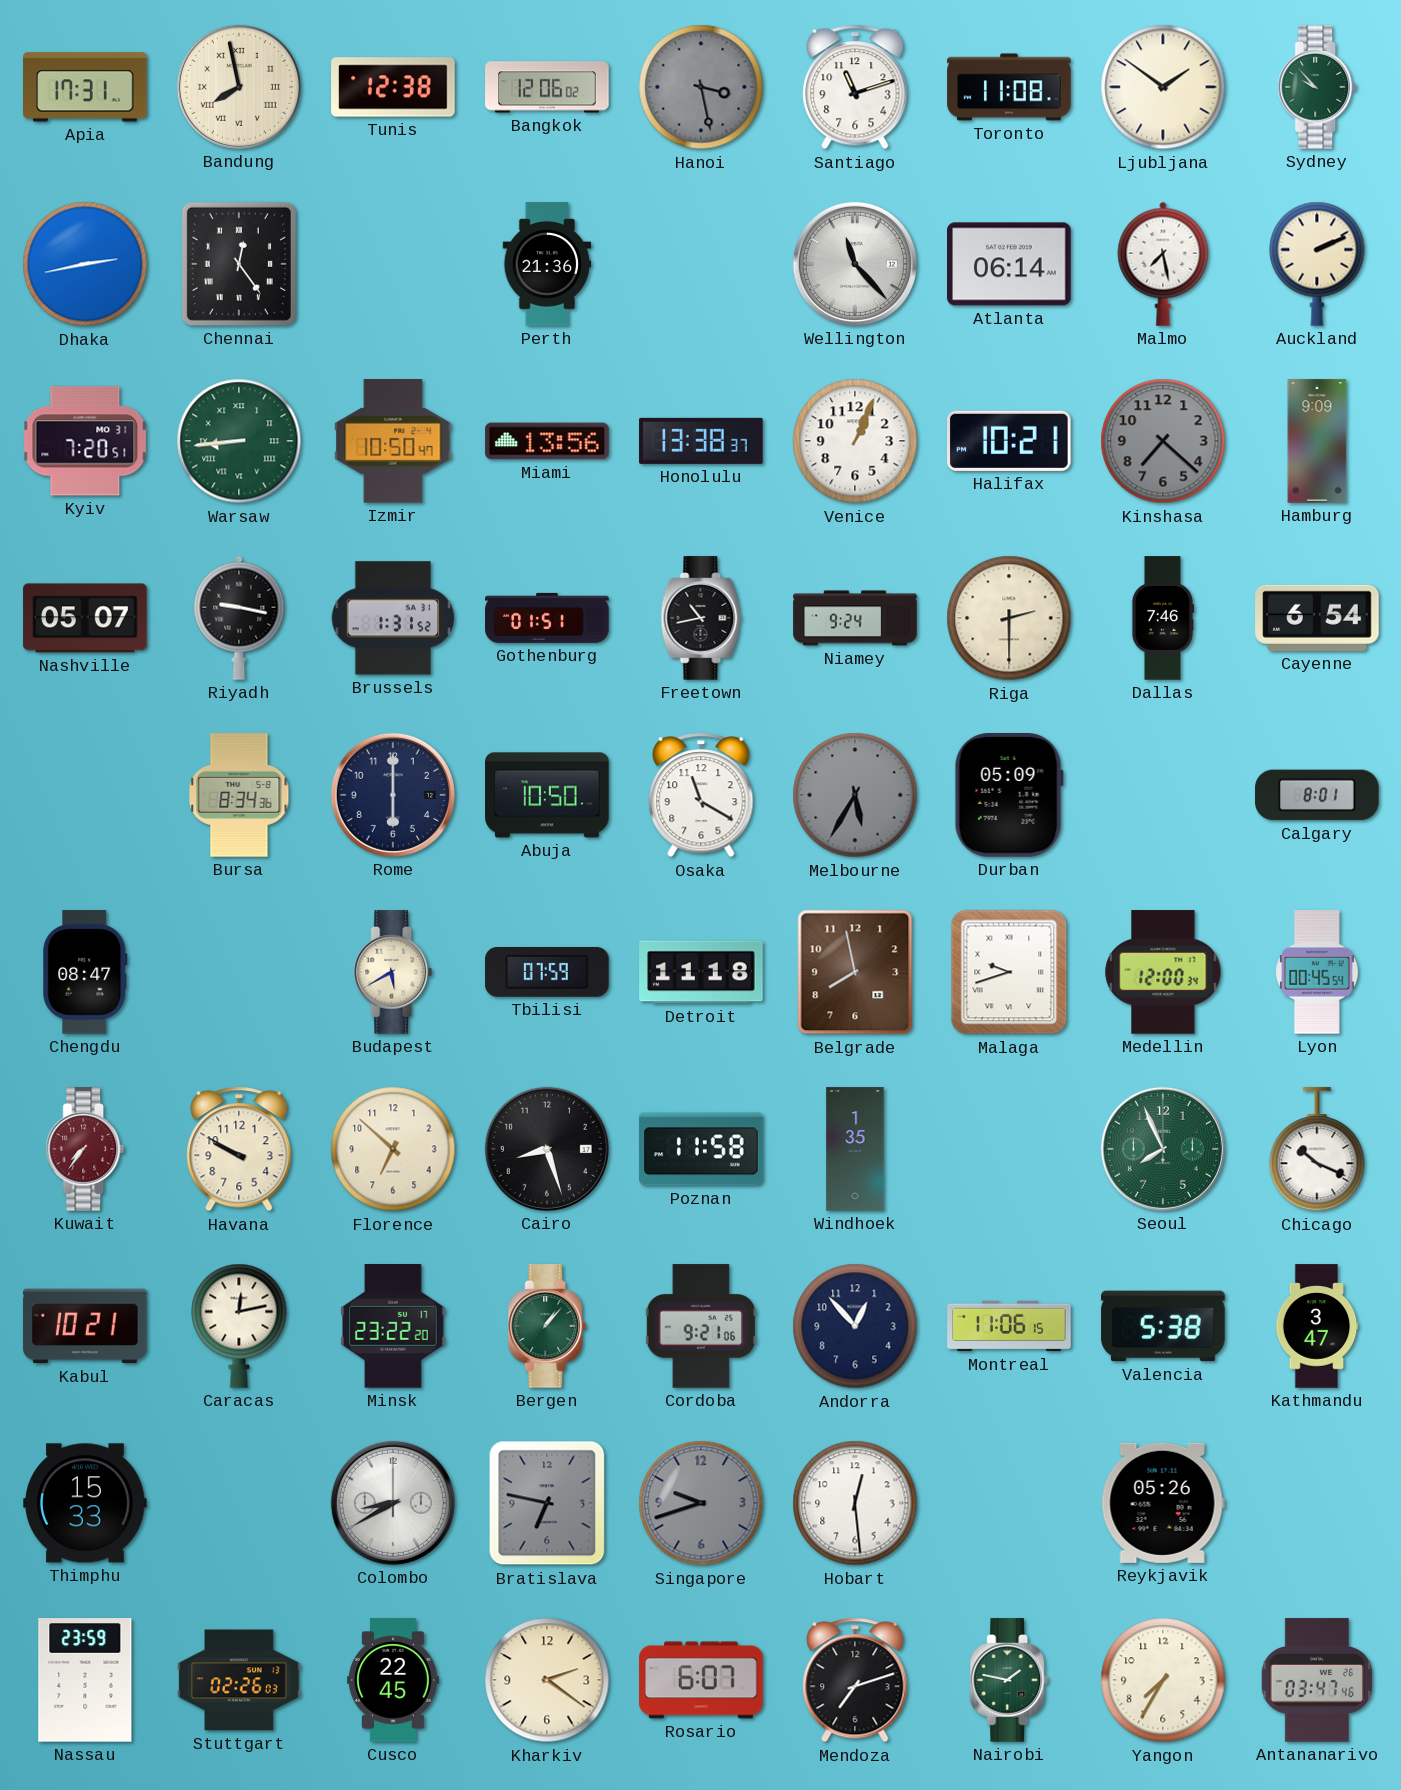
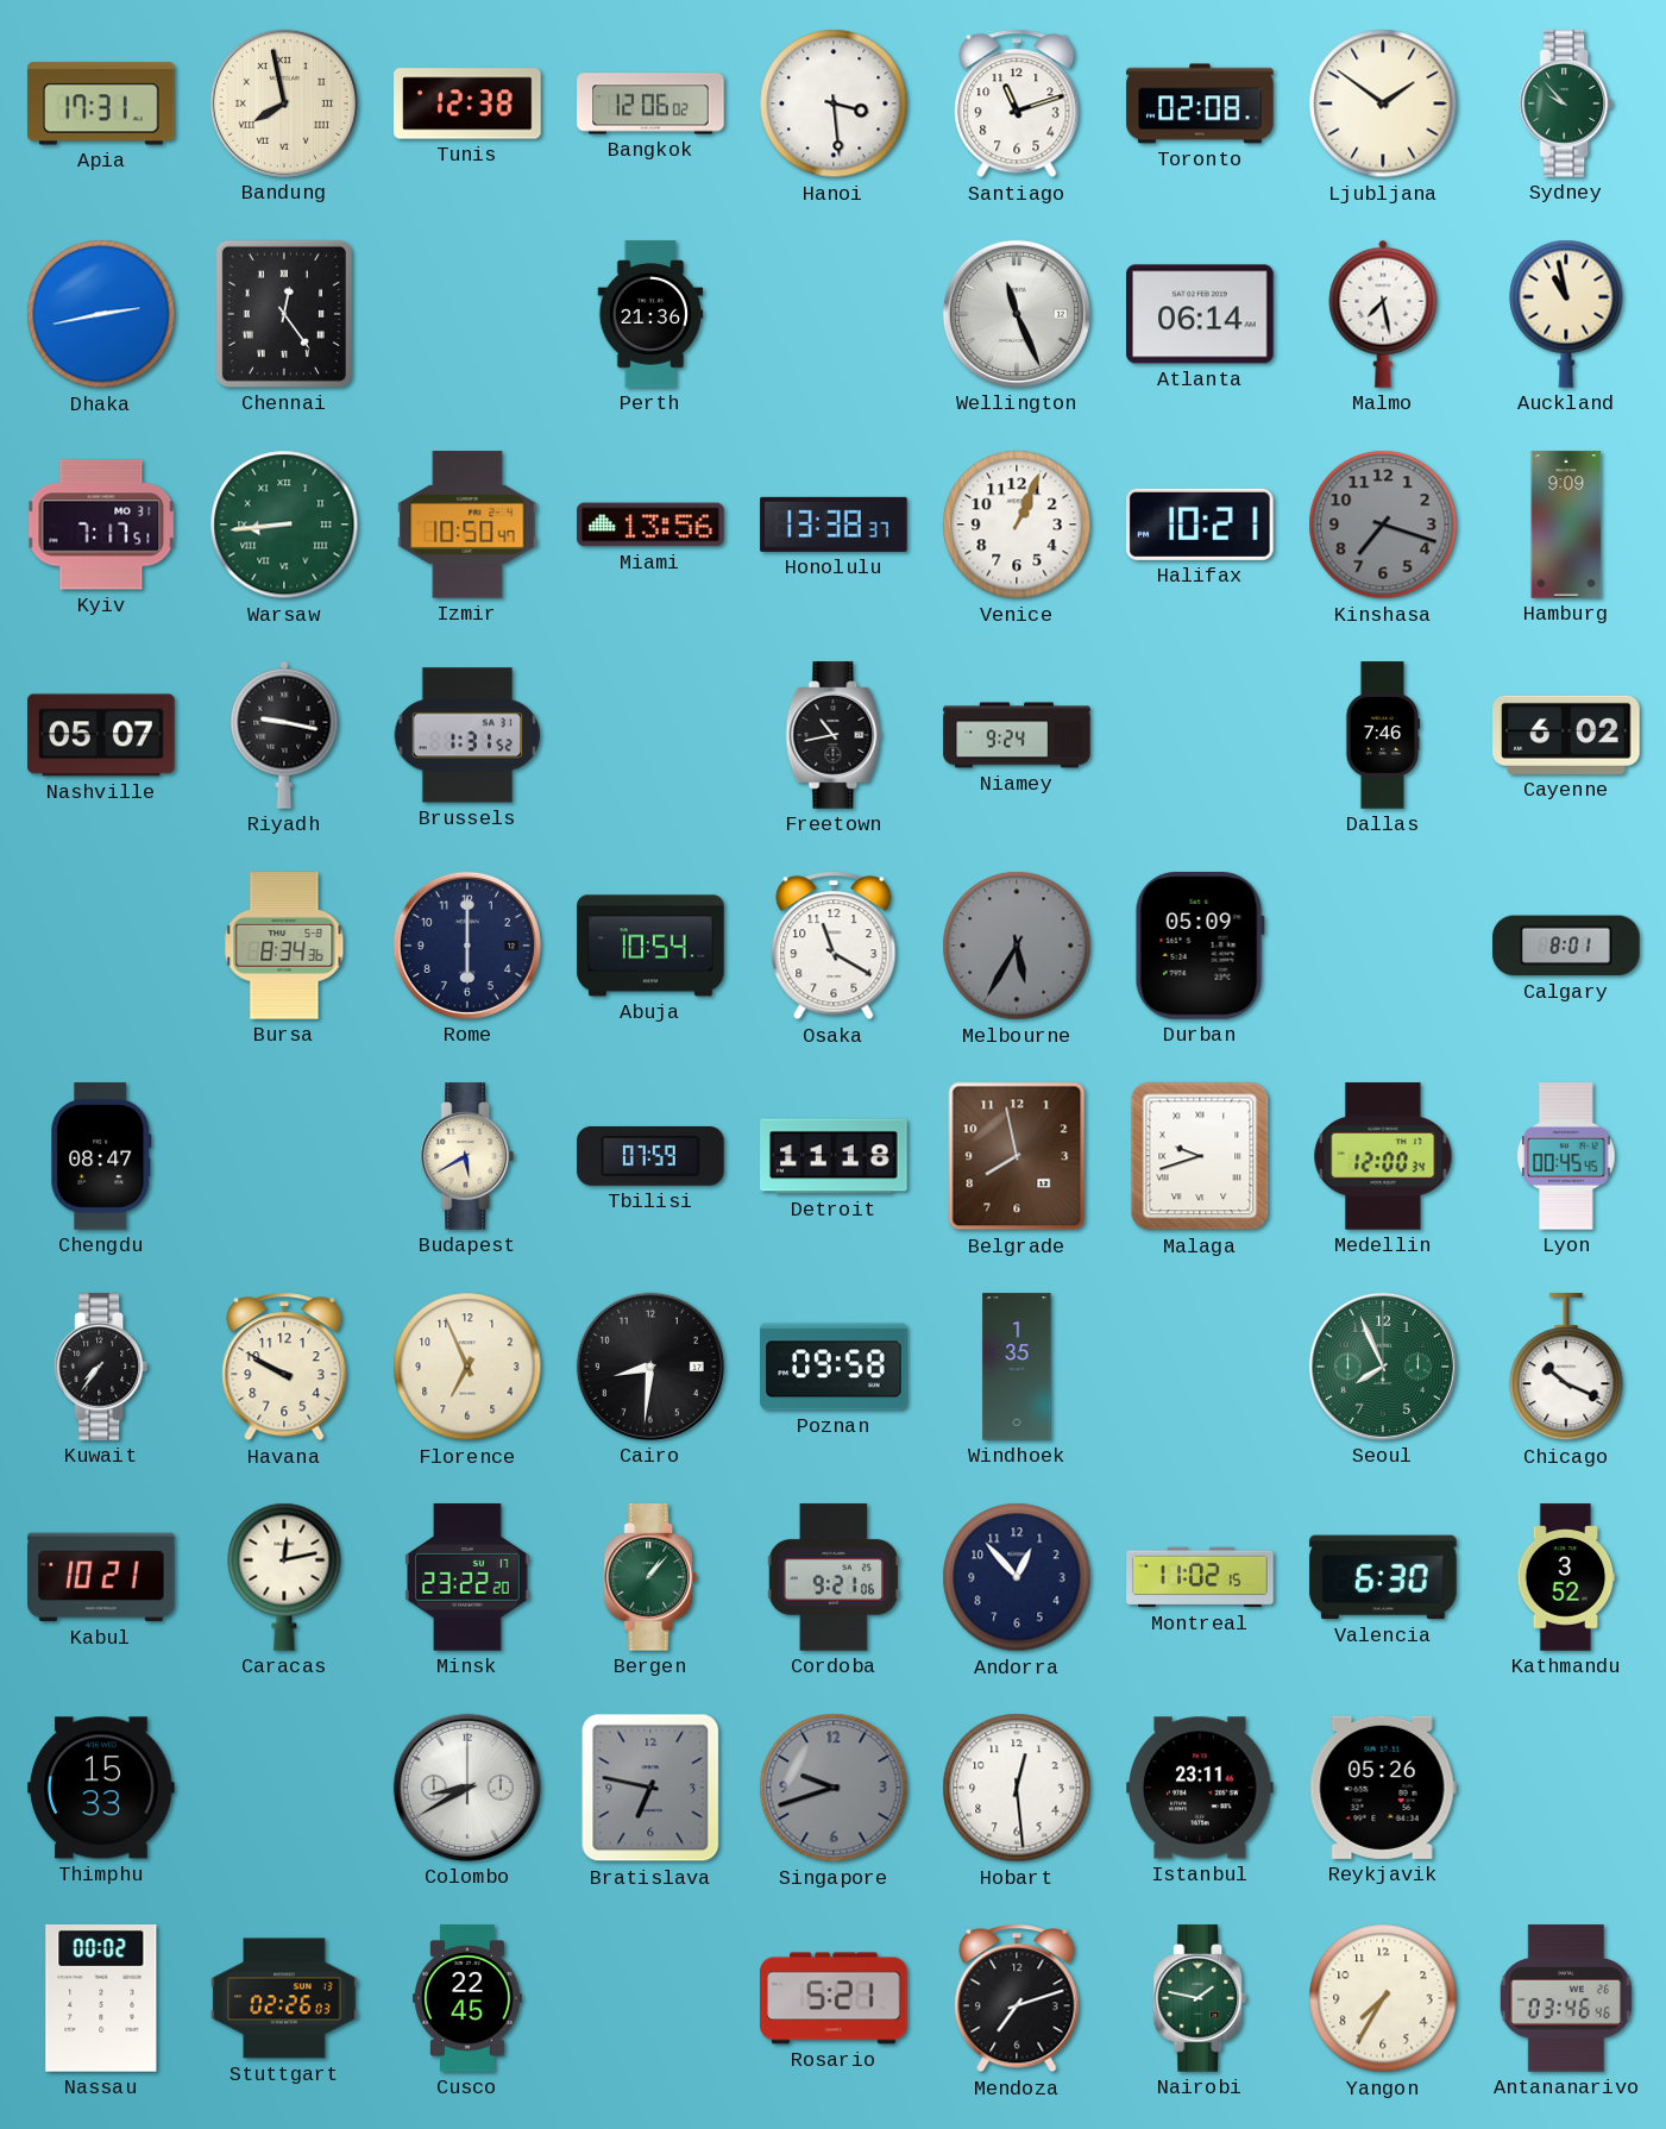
Hanoi: 3:28 -> 3:29 (834, 103)
Hanoi dial: grey -> white (834, 103)
Toronto: 11:08 -> 02:08 (1200, 103)
Wellington: 11:23 -> 11:26 (1017, 314)
Auckland: 2:11 -> 10:58 (1566, 314)
Kyiv: 7:20 -> 7:17 (101, 525)
Kinshasa: 7:22 -> 7:18 (1383, 525)
Gothenburg: 01:51 -> none (547, 618)
Riga: 2:30 -> none (1009, 618)
Cayenne: 6:54 -> 6:02 (1566, 735)
Abuja: 10:50 -> 10:54 (650, 946)
Lyon: 00:45:54 -> 00:45:45 (1566, 1156)
Kuwait dial: burgundy -> black (101, 1367)
Florence: 6:52 -> 6:56 (467, 1367)
Cairo: 8:27 -> 8:31 (650, 1367)
Poznan: 11:58 -> 09:58 (834, 1367)
Montreal: 11:06 -> 11:02 (1200, 1577)
Valencia: 5:38 -> 6:30 (1383, 1577)
Kathmandu: 3:47 -> 3:52 (1566, 1577)
Istanbul: none -> 23:11 (1200, 1788)
Nassau: 23:59 -> 00:02 (101, 1998)
Kharkiv: 2:21 -> none (547, 1680)
Rosario: 6:07 -> 5:21 (834, 1998)
Antananarivo: 03:47 -> 03:46 (1566, 1998)
